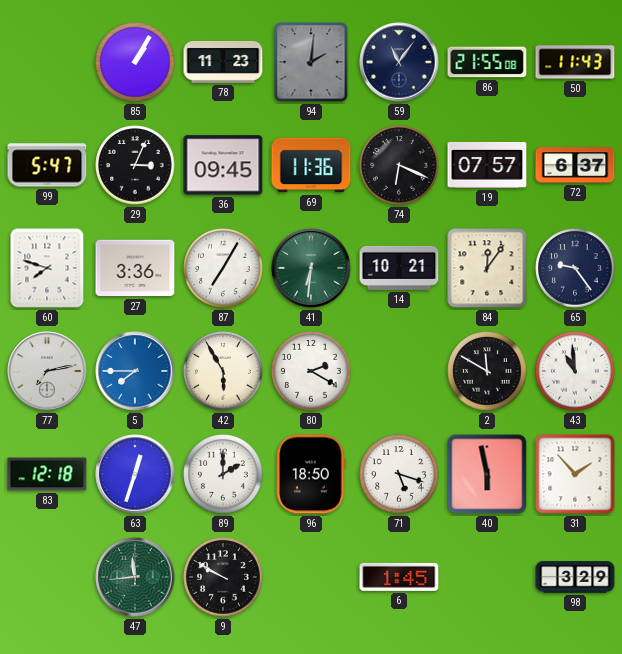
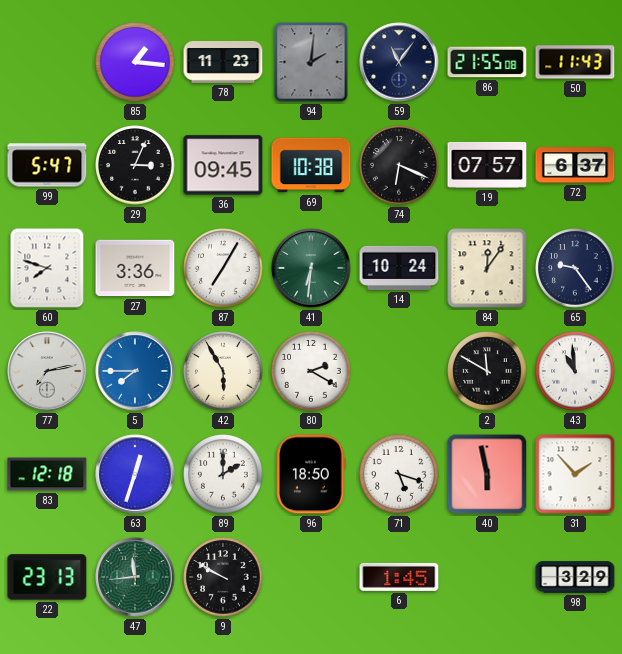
85: 1:05 -> 1:16 (135, 62)
69: 11:36 -> 10:38 (311, 165)
14: 10:21 -> 10:24 (399, 268)
22: none -> 23:13 (47, 577)
